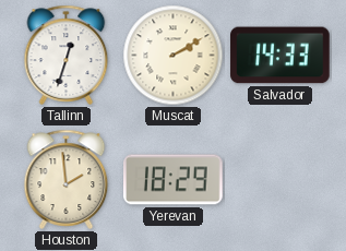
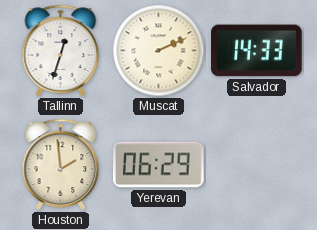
Muscat: 2:10 -> 2:11 (159, 51)
Yerevan: 18:29 -> 06:29 (159, 165)
